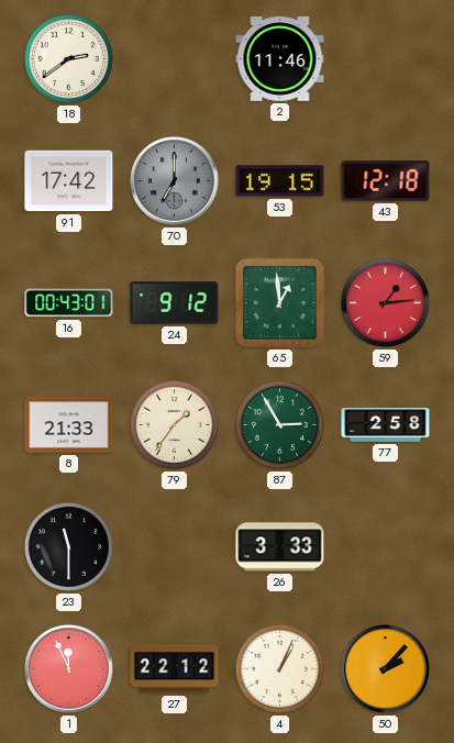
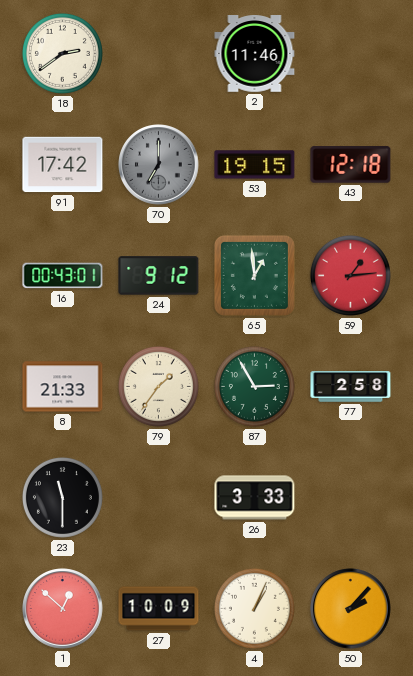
1: 11:56 -> 12:52 (63, 609)
27: 22:12 -> 10:09 (159, 609)
